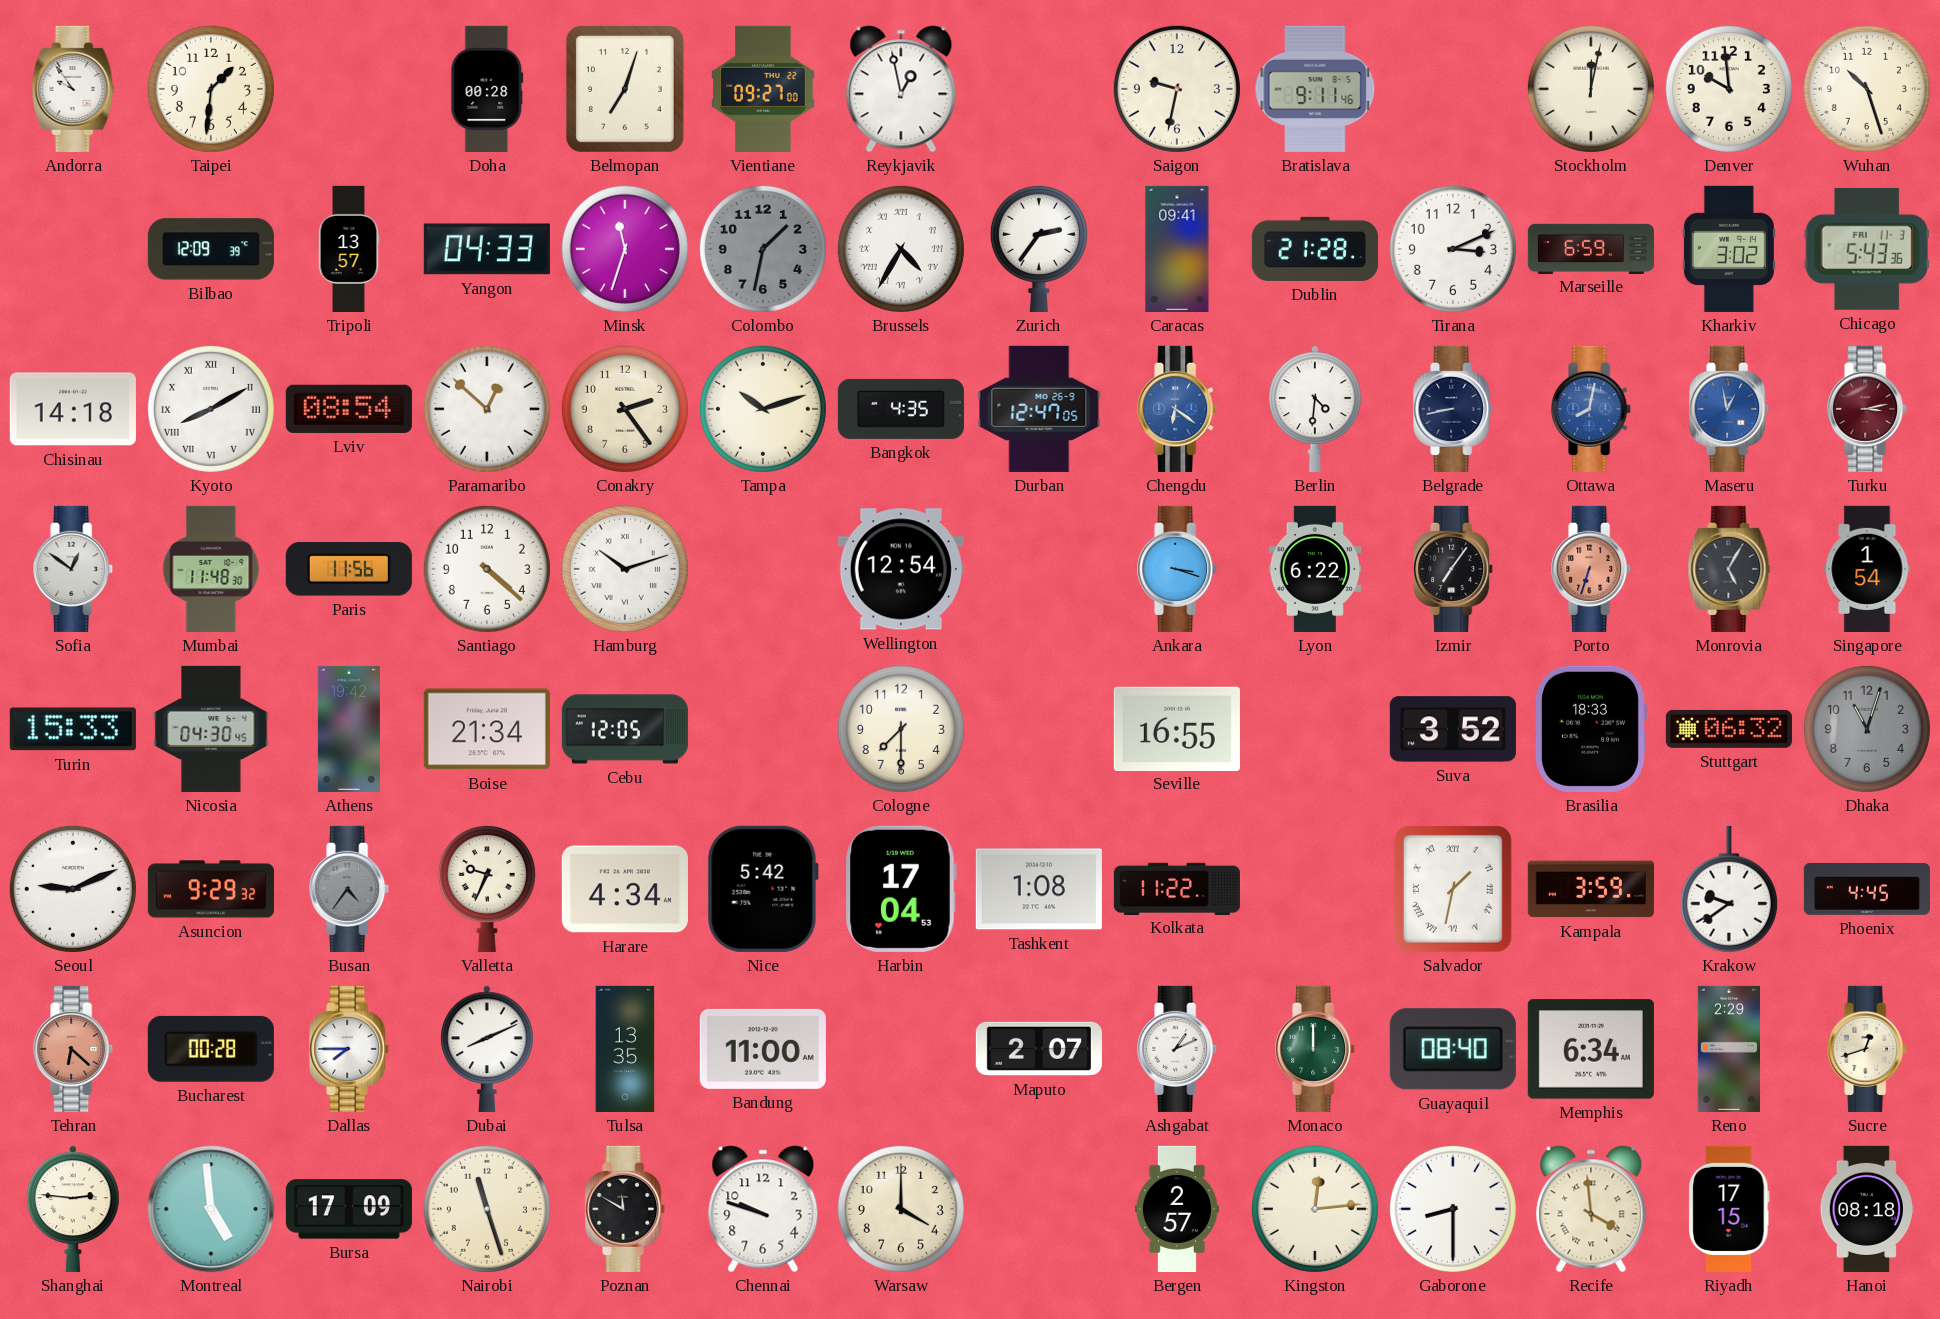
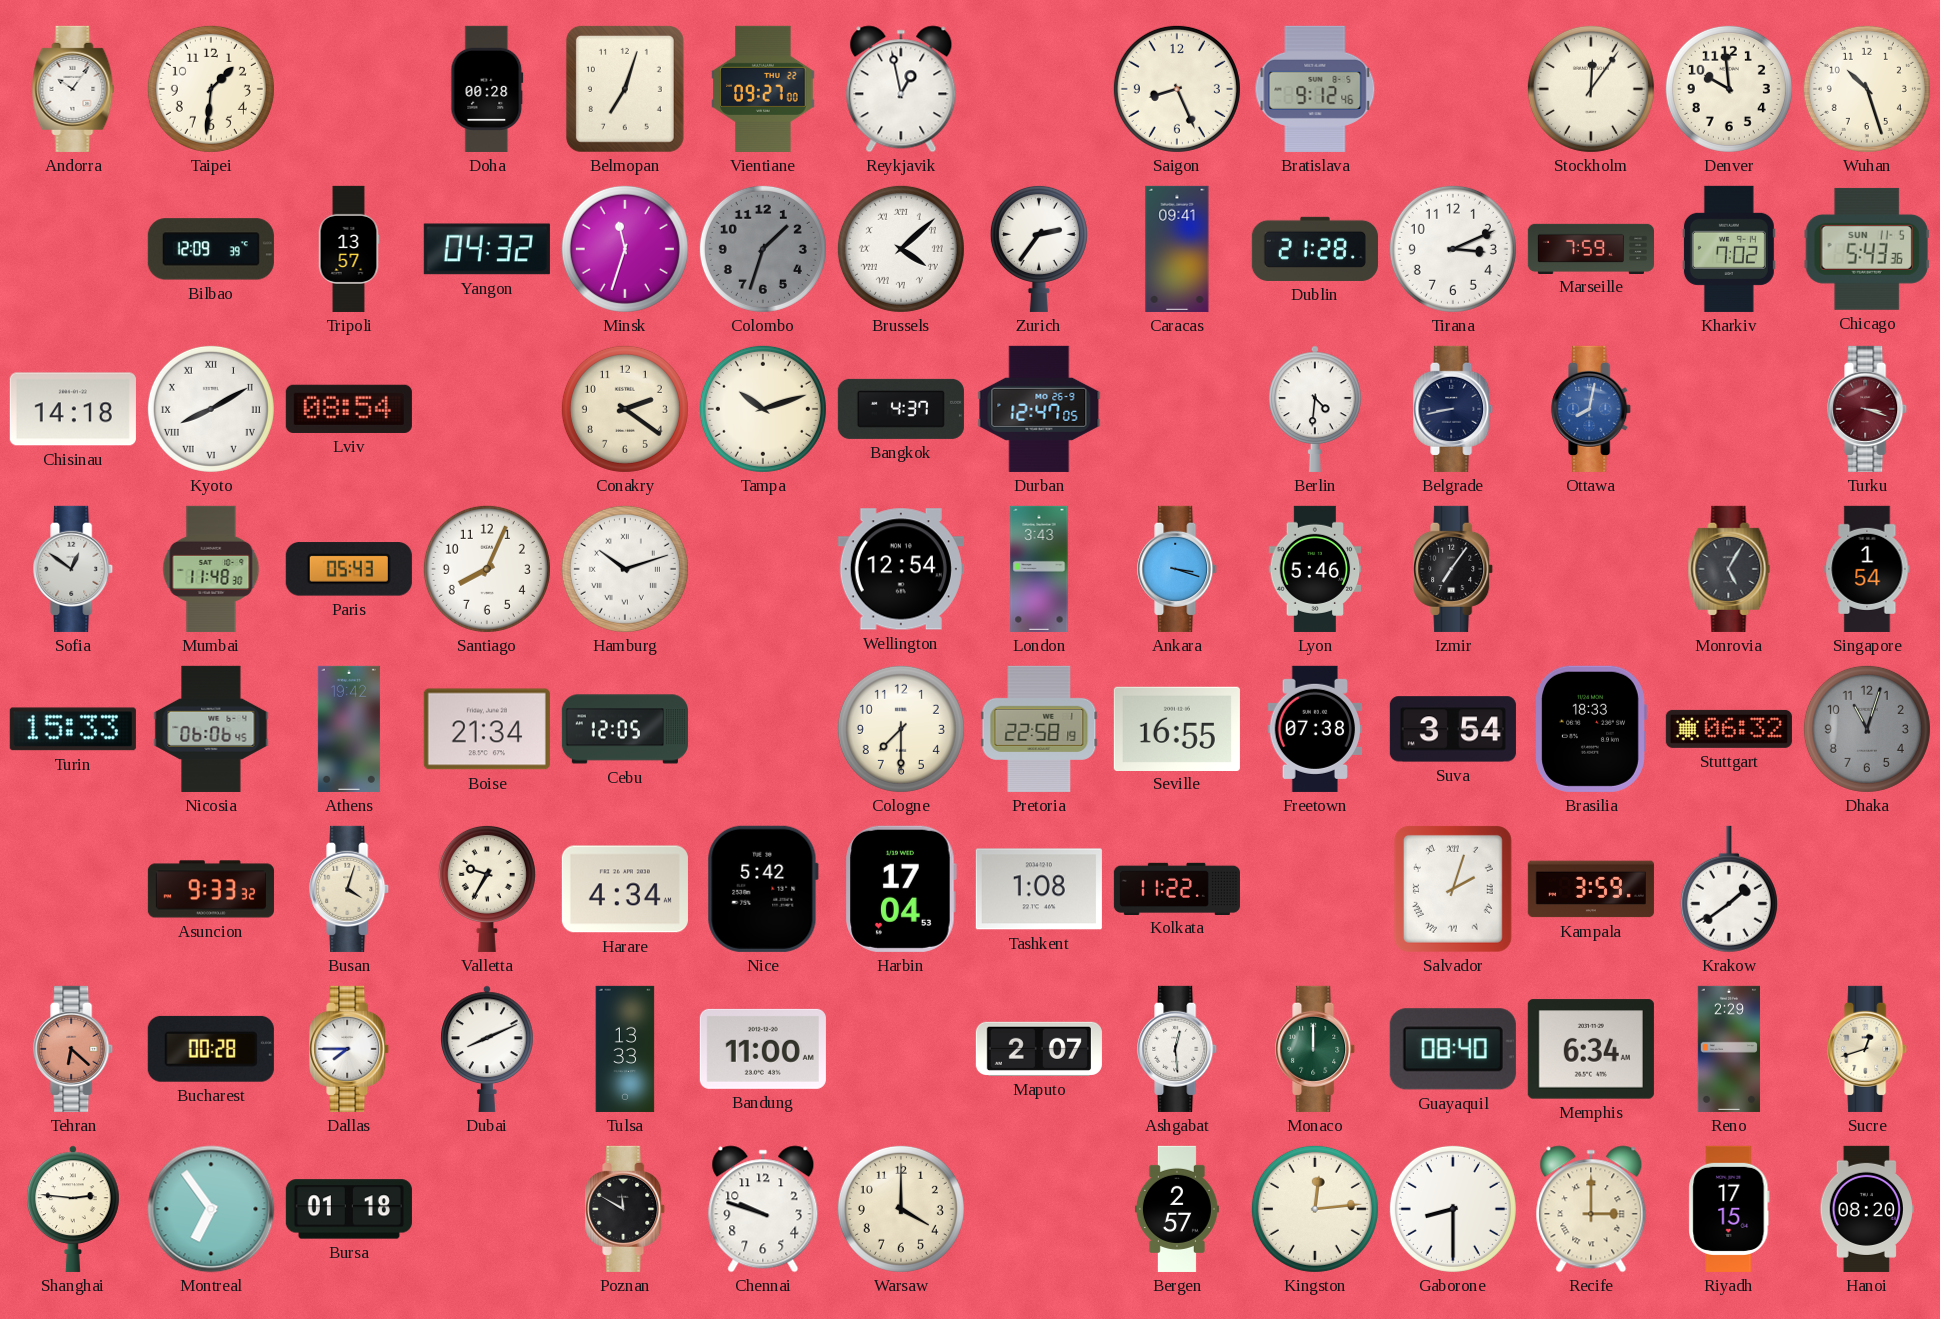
Andorra: 9:54 -> 10:06 (73, 89)
Saigon: 9:32 -> 8:26 (1177, 89)
Bratislava: 9:11 -> 9:12 (1315, 89)
Stockholm: 12:02 -> 12:06 (1591, 89)
Yangon: 04:33 -> 04:32 (487, 249)
Colombo: 1:32 -> 1:33 (763, 249)
Brussels: 4:35 -> 4:08 (901, 249)
Marseille: 6:59 -> 7:59 (1590, 248)
Kharkiv: 3:02 -> 7:02 (1729, 249)
Chicago date: FRI 11-3 -> SUN 11-5 (1867, 249)
Paramaribo: 12:52 -> none (487, 409)
Conakry: 2:24 -> 2:21 (625, 409)
Bangkok: 4:35 -> 4:37 (901, 409)
Chengdu: 6:21 -> none (1178, 409)
Maseru: 12:58 -> none (1730, 409)
Turku: 3:13 -> 3:18 (1868, 409)
Paris: 11:56 -> 05:43 (349, 569)
Santiago: 4:22 -> 8:04 (487, 569)
London: none -> 3:43 (1039, 569)
Lyon: 6:22 -> 5:46 (1315, 569)
Porto: 6:33 -> none (1592, 569)
Nicosia: 04:30 -> 06:06 (211, 729)
Pretoria: none -> 22:58 (1039, 729)
Freetown: none -> 07:38 (1314, 729)
Suva: 3:52 -> 3:54 (1453, 729)
Seoul: 9:11 -> none (73, 889)
Asuncion: 9:29 -> 9:33 (211, 889)
Busan: 4:36 -> 4:03 (350, 889)
Busan dial: grey -> cream (350, 889)
Valletta: 9:34 -> 9:35 (487, 888)
Salvador: 1:32 -> 2:03 (1453, 889)
Krakow: 9:39 -> 1:39 (1729, 889)
Phoenix: 4:45 -> none (1867, 890)
Tulsa: 13:35 -> 13:33 (625, 1049)
Ashgabat: 1:11 -> 12:29 (1178, 1049)
Montreal: 4:59 -> 6:54 (211, 1209)
Bursa: 17:09 -> 01:18 (349, 1209)
Nairobi: 11:27 -> none (487, 1209)
Recife: 3:59 -> 3:00 (1591, 1209)
Hanoi: 08:18 -> 08:20 (1867, 1209)
